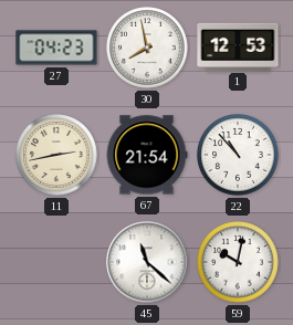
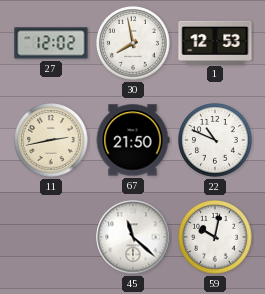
27: 04:23 -> 12:02 (51, 43)
67: 21:54 -> 21:50 (133, 140)
22: 10:53 -> 10:49 (216, 141)
